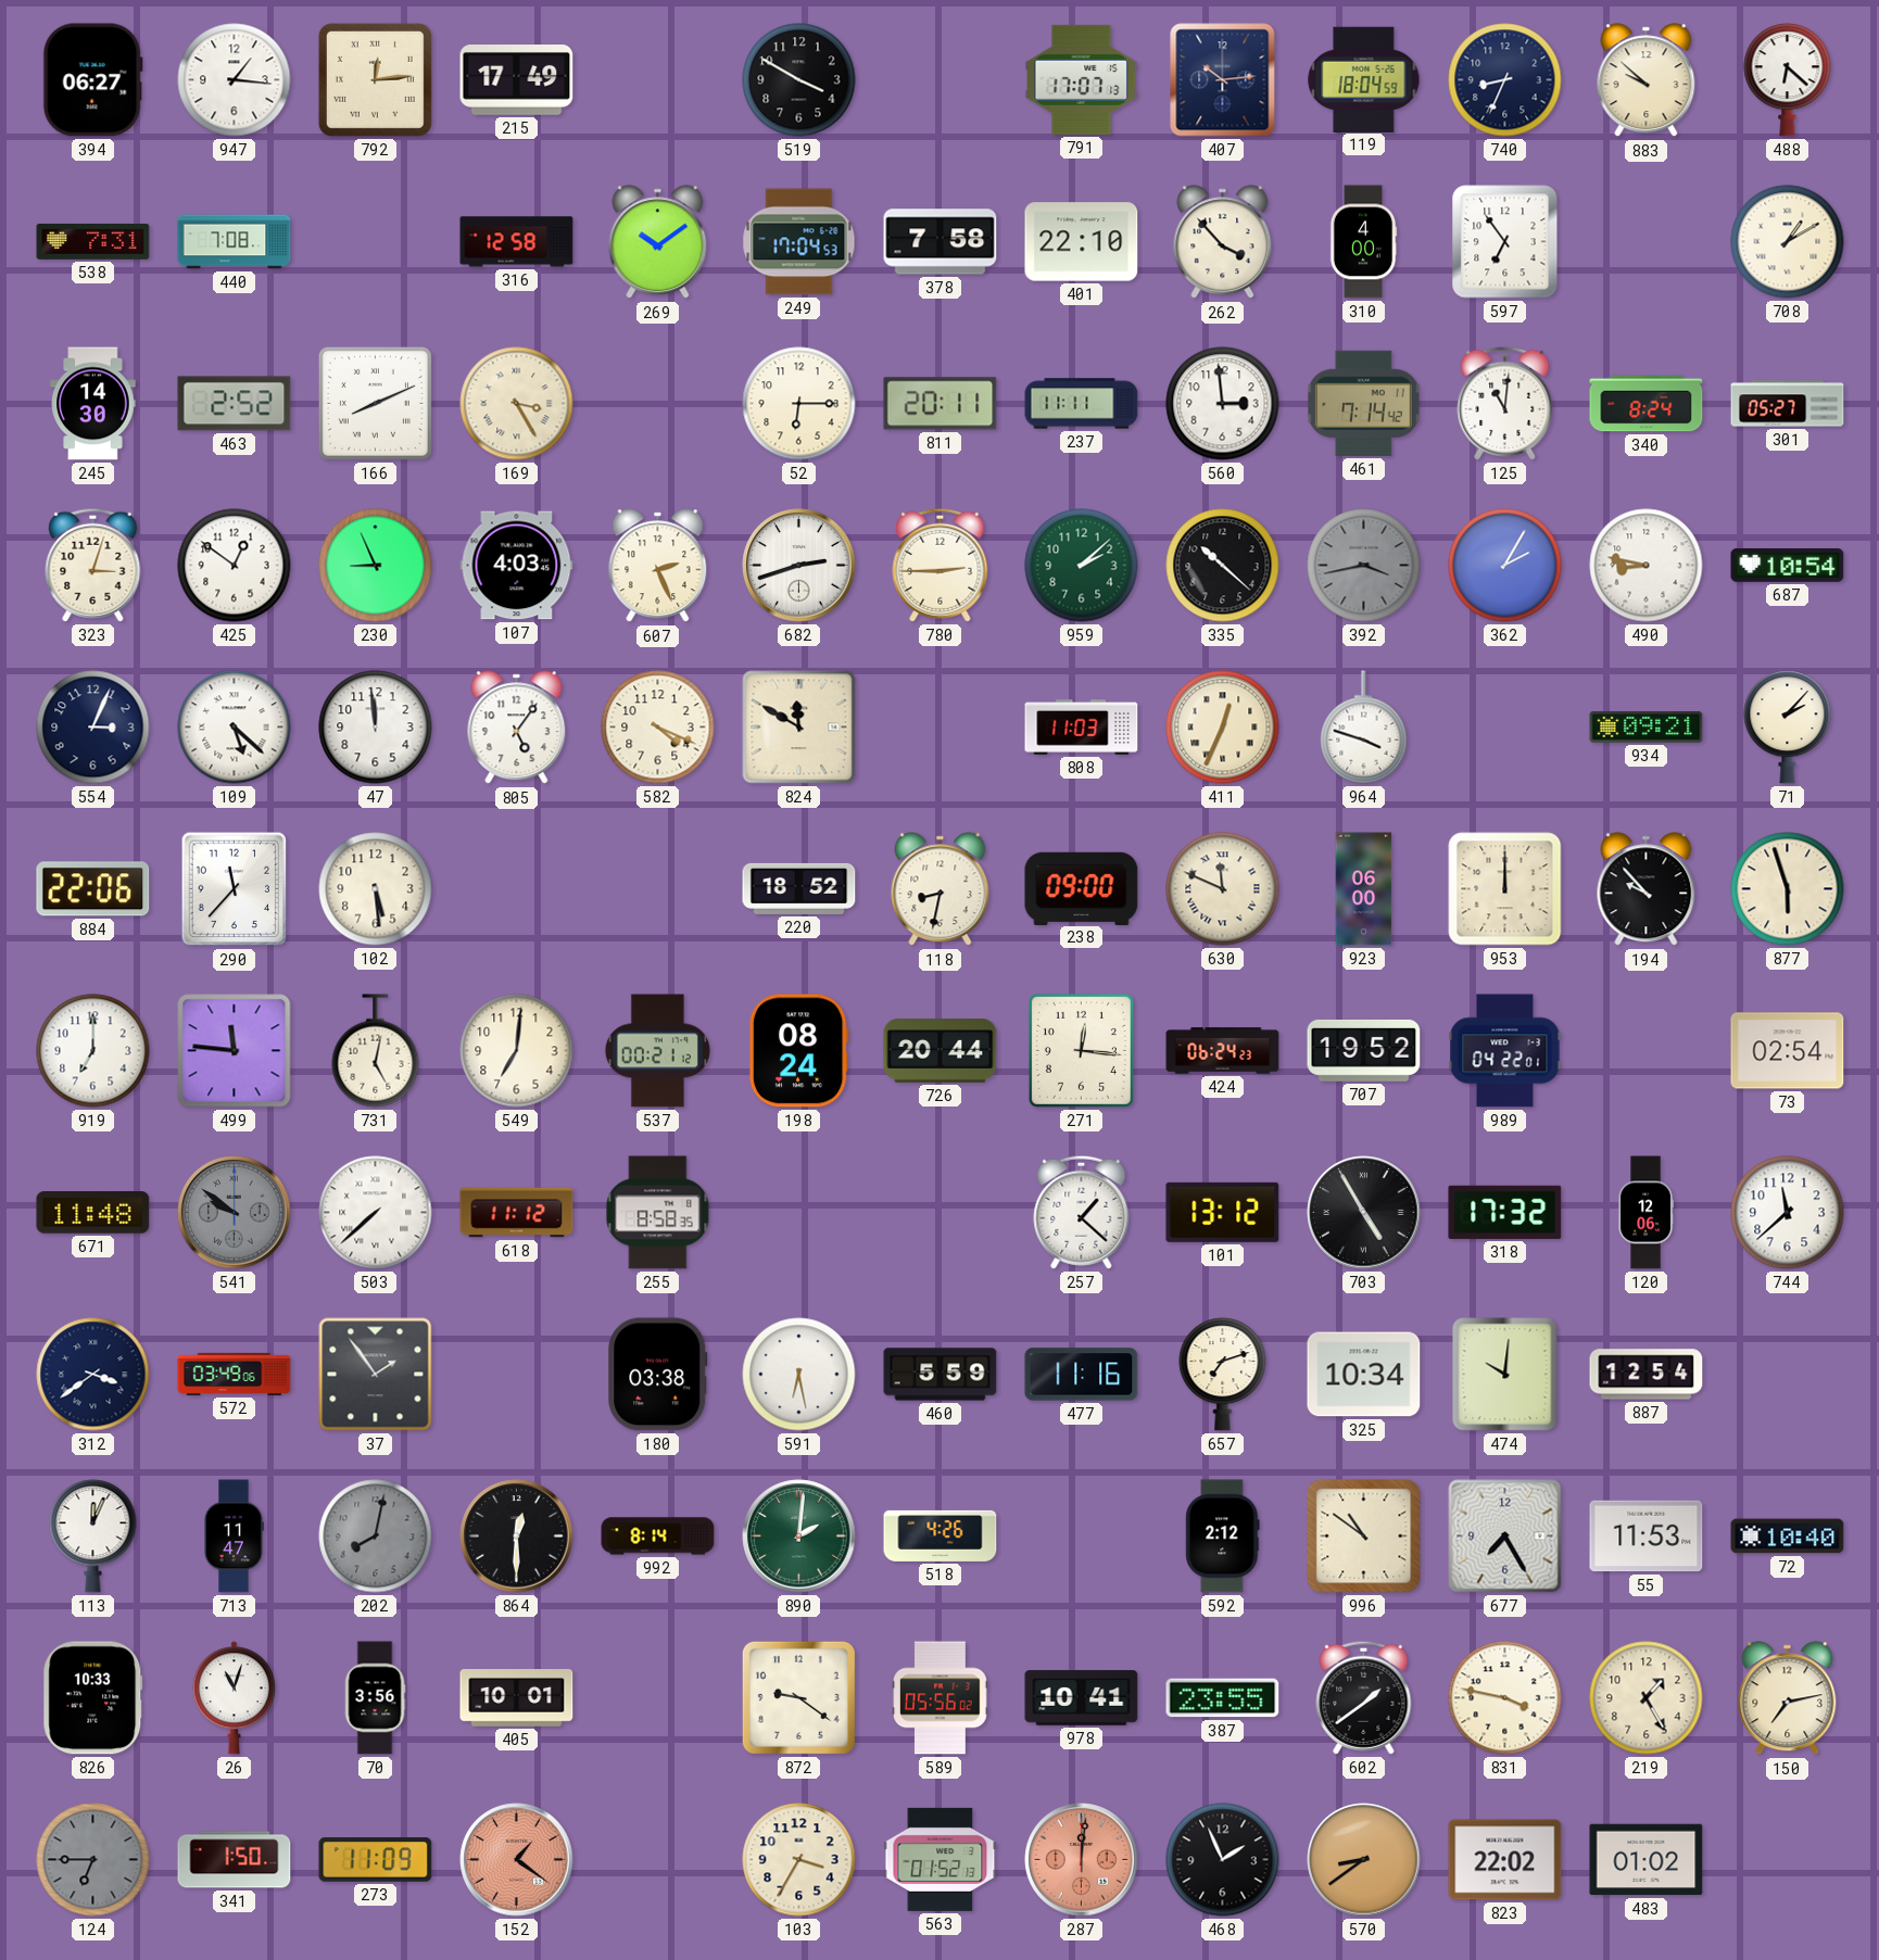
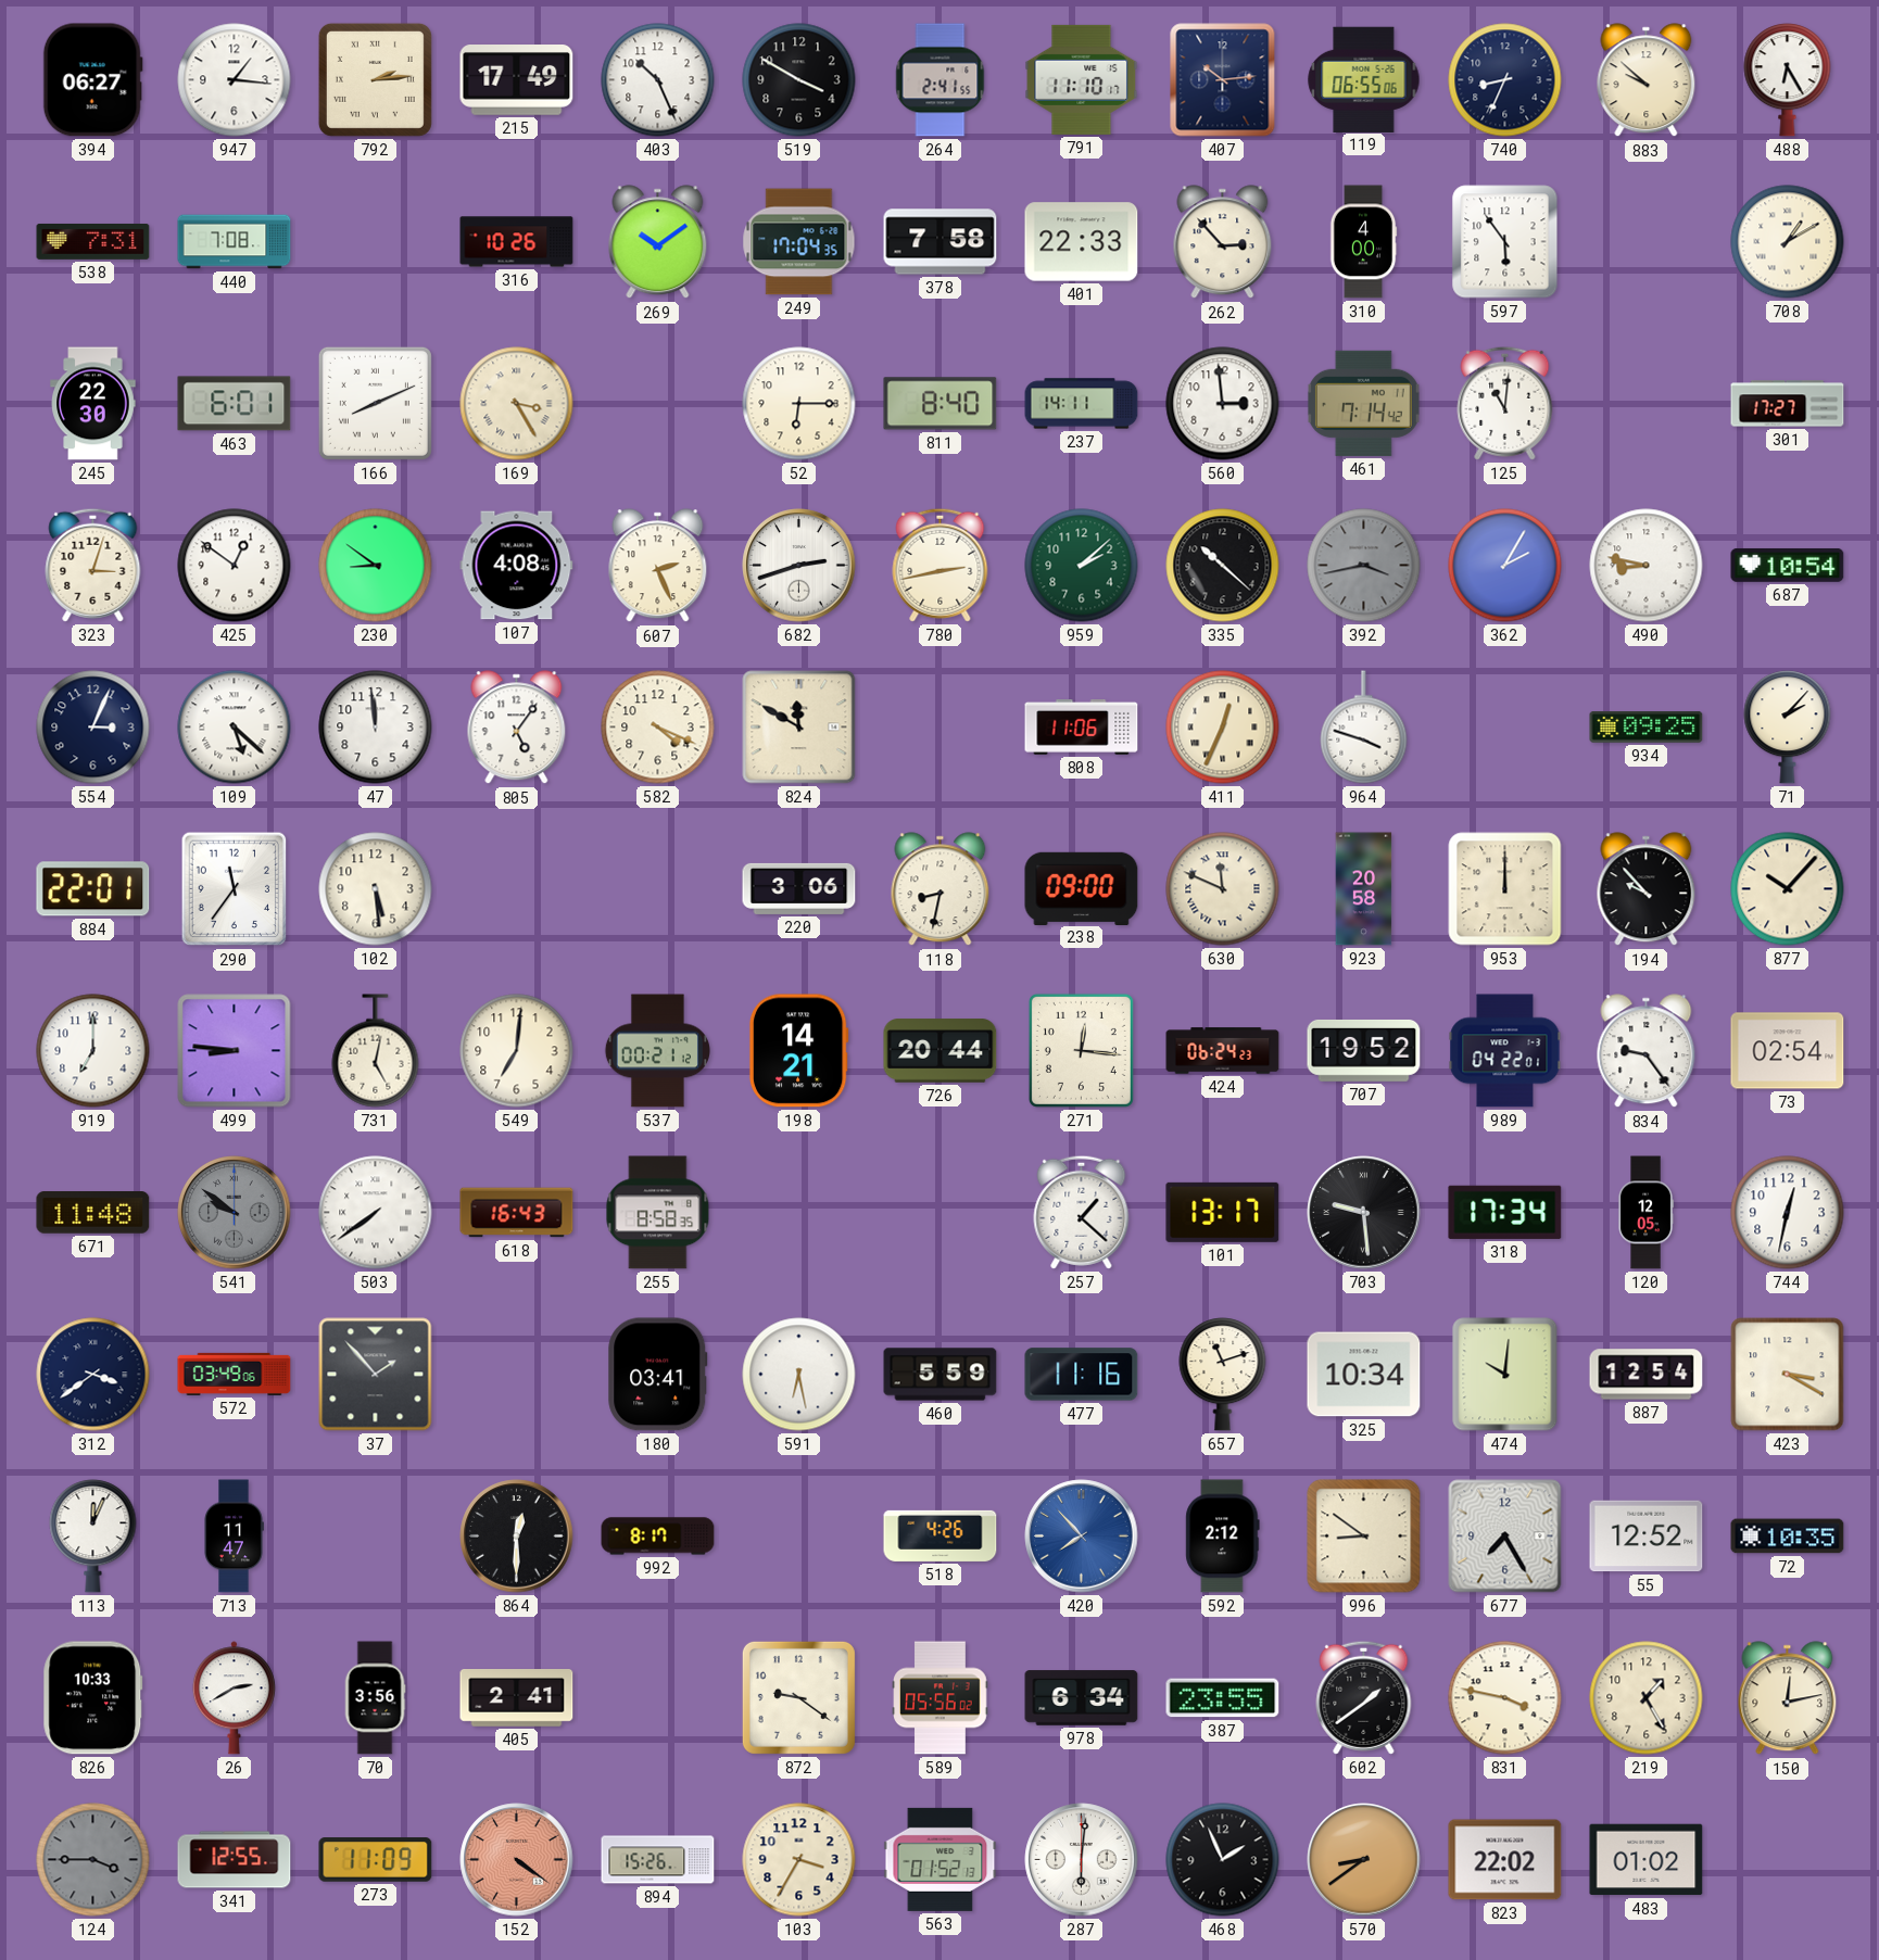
792: 12:14 -> 2:14 (375, 79)
403: none -> 10:26 (658, 80)
264: none -> 2:41 (941, 80)
791: 17:07 -> 11:10 (1082, 79)
119: 18:04 -> 06:55 (1364, 79)
488: 6:22 -> 6:25 (1788, 80)
316: 12:58 -> 10:26 (517, 242)
249: 17:04:53 -> 17:04:35 (799, 242)
401: 22:10 -> 22:33 (1082, 242)
262: 3:53 -> 2:53 (1223, 242)
597: 6:54 -> 5:54 (1505, 242)
245: 14:30 -> 22:30 (93, 404)
463: 2:52 -> 6:01 (235, 404)
811: 20:11 -> 8:40 (941, 404)
237: 11:11 -> 14:11 (1082, 404)
340: 8:24 -> none (1647, 404)
301: 05:27 -> 17:27 (1788, 404)
230: 8:56 -> 8:51 (376, 566)
107: 4:03 -> 4:08 (517, 566)
780: 2:45 -> 2:43 (941, 565)
808: 11:03 -> 11:06 (1082, 728)
934: 09:21 -> 09:25 (1647, 728)
884: 22:06 -> 22:01 (93, 889)
290: 11:37 -> 11:36 (235, 889)
220: 18:52 -> 3:06 (799, 888)
923: 06:00 -> 20:58 (1364, 889)
877: 5:57 -> 10:07 (1788, 889)
499: 11:46 -> 8:46 (235, 1051)
198: 08:24 -> 14:21 (798, 1051)
834: none -> 9:24 (1647, 1051)
503: 7:38 -> 7:39 (376, 1213)
618: 11:12 -> 16:43 (517, 1213)
101: 13:12 -> 13:17 (1223, 1212)
703: 4:55 -> 9:29 (1364, 1213)
318: 17:32 -> 17:34 (1505, 1212)
120: 12:06 -> 12:05 (1645, 1213)
744: 11:38 -> 12:32 (1788, 1213)
37: 1:54 -> 1:53 (376, 1375)
180: 03:38 -> 03:41 (658, 1375)
657: 7:12 -> 11:12 (1223, 1375)
423: none -> 3:20 (1788, 1375)
202: 8:02 -> none (376, 1537)
992: 8:14 -> 8:17 (658, 1537)
890: 2:01 -> none (799, 1537)
420: none -> 7:53 (1082, 1537)
996: 10:51 -> 8:51 (1364, 1537)
55: 11:53 -> 12:52 (1647, 1537)
72: 10:40 -> 10:35 (1788, 1537)
26: 11:03 -> 2:40 (234, 1698)
405: 10:01 -> 2:41 (517, 1698)
978: 10:41 -> 6:34 (1082, 1698)
150: 7:13 -> 12:13 (1788, 1698)
124: 6:45 -> 3:45 (93, 1860)
341: 1:50 -> 12:55 (235, 1860)
152: 1:21 -> 4:21 (517, 1860)
894: none -> 15:26 (658, 1860)
287: 12:01 -> 6:01 (1082, 1860)
287 dial: salmon -> white (1082, 1860)
